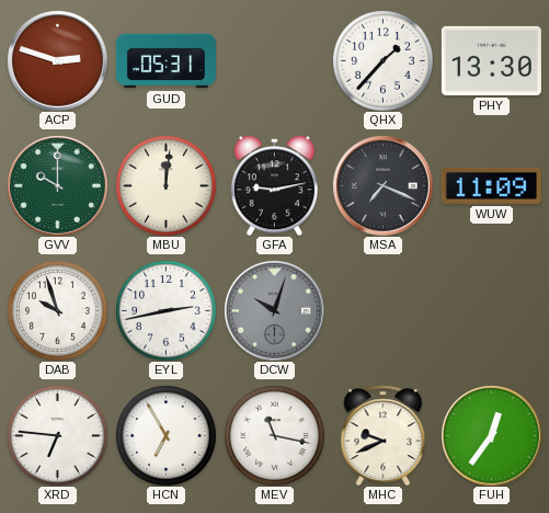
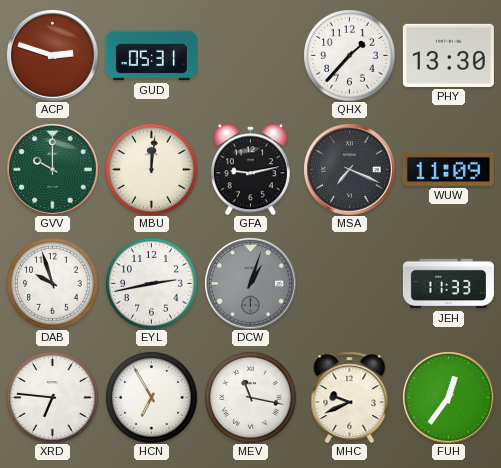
DCW: 10:03 -> 1:03 (250, 283)
JEH: none -> 11:33 (448, 284)
